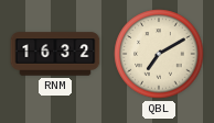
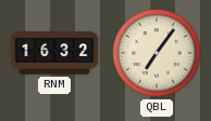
QBL: 7:10 -> 7:06 (157, 53)
